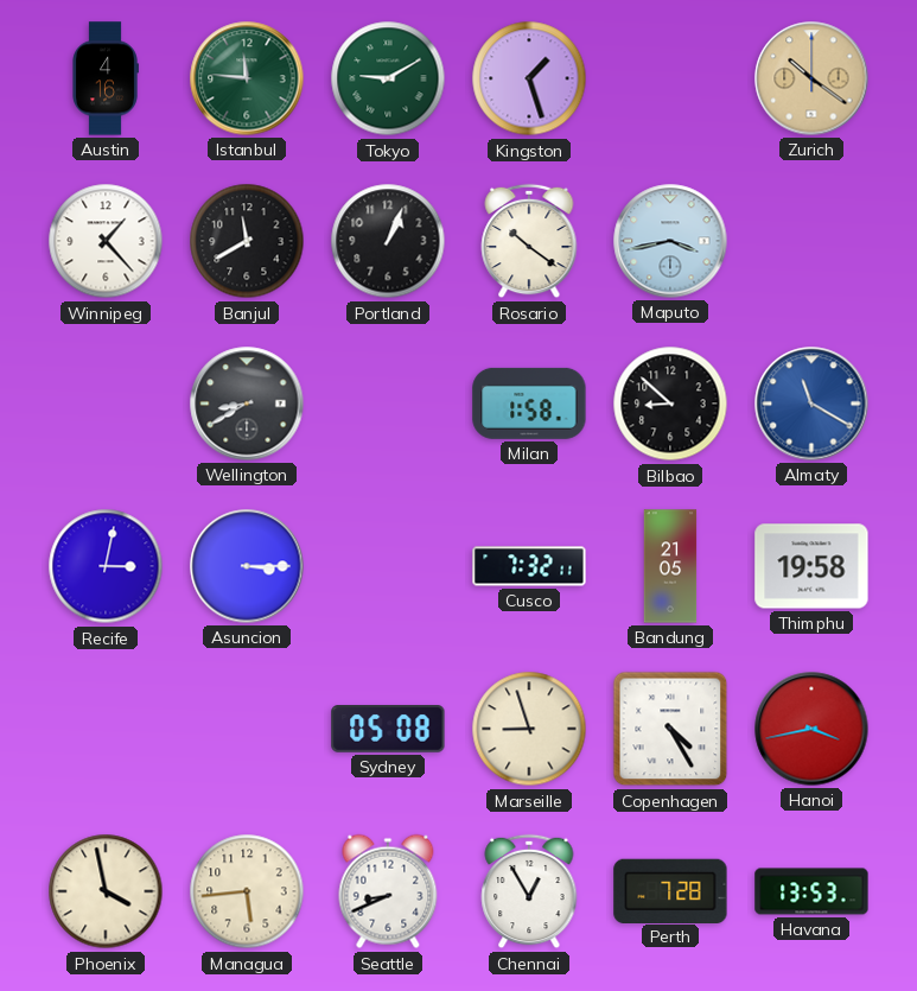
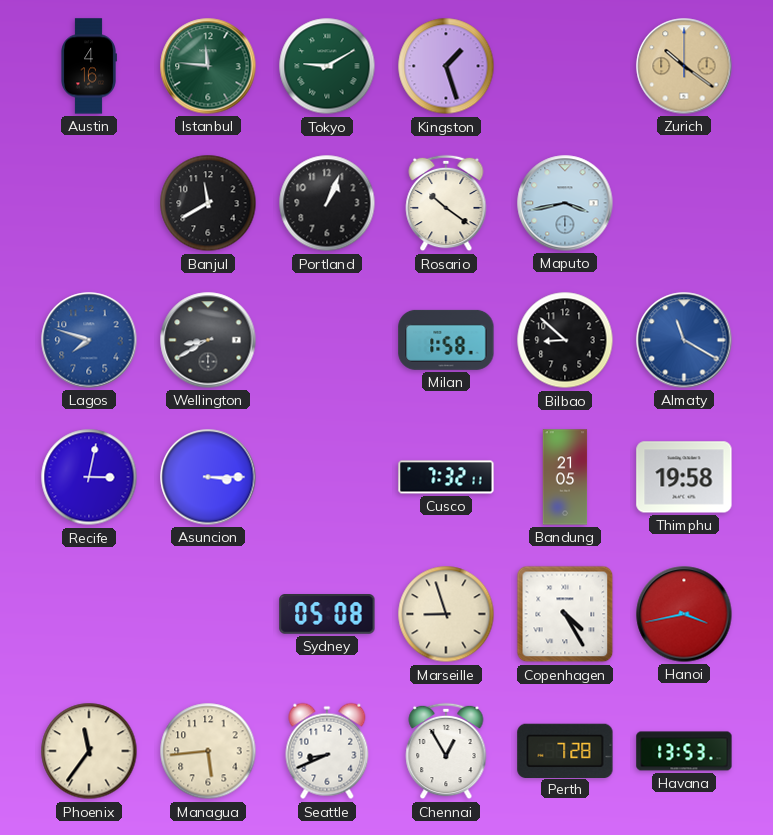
Winnipeg: 1:23 -> none (106, 241)
Lagos: none -> 7:48 (89, 340)
Phoenix: 3:58 -> 11:36 (89, 751)
